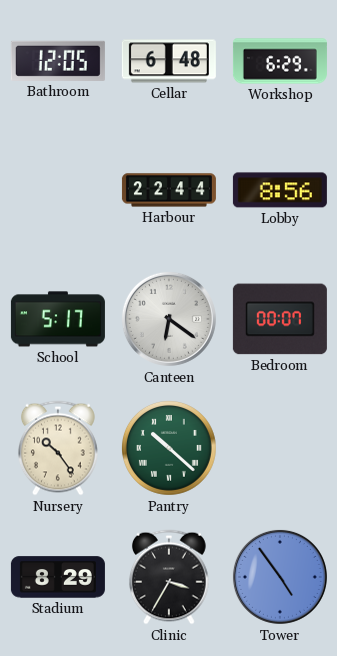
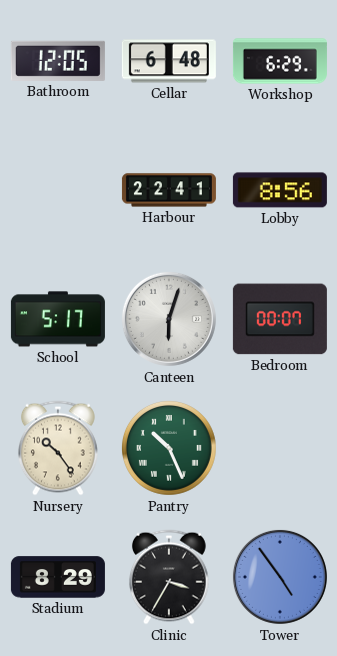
Harbour: 22:44 -> 22:41 (169, 190)
Canteen: 6:21 -> 6:03 (169, 319)
Pantry: 10:22 -> 10:26 (169, 448)
